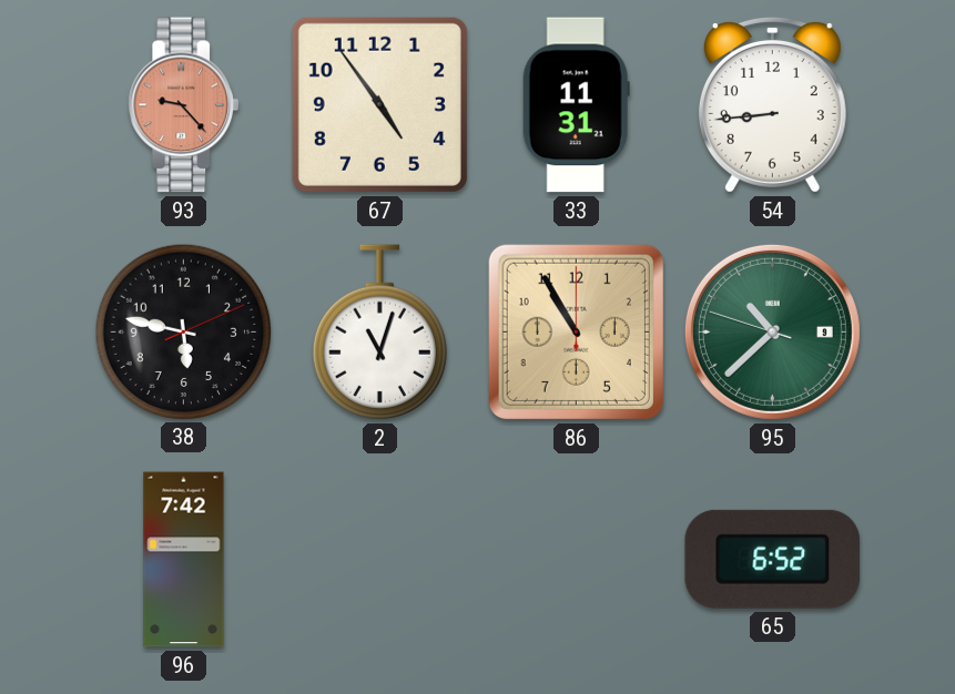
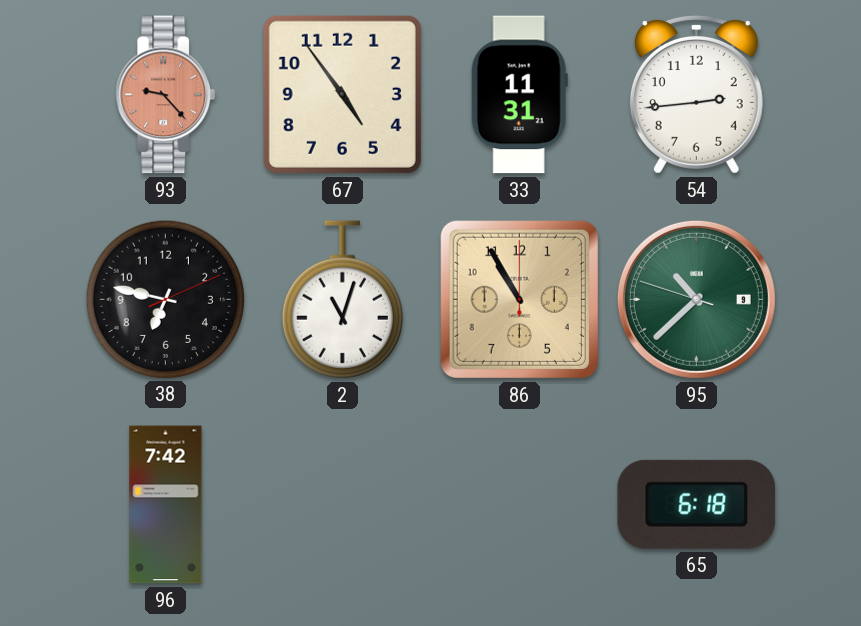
54: 8:44 -> 2:44 (696, 95)
38: 5:47 -> 6:47 (165, 299)
65: 6:52 -> 6:18 (696, 504)
